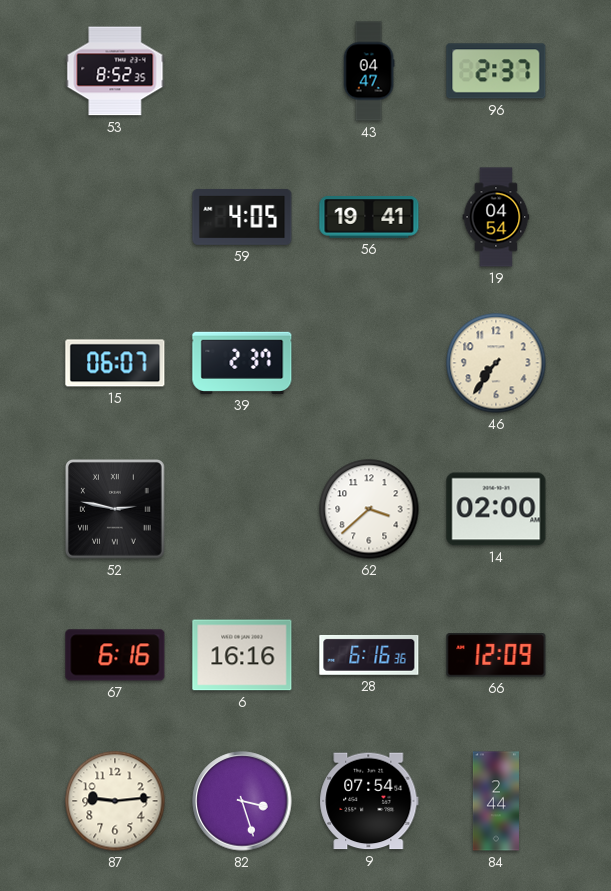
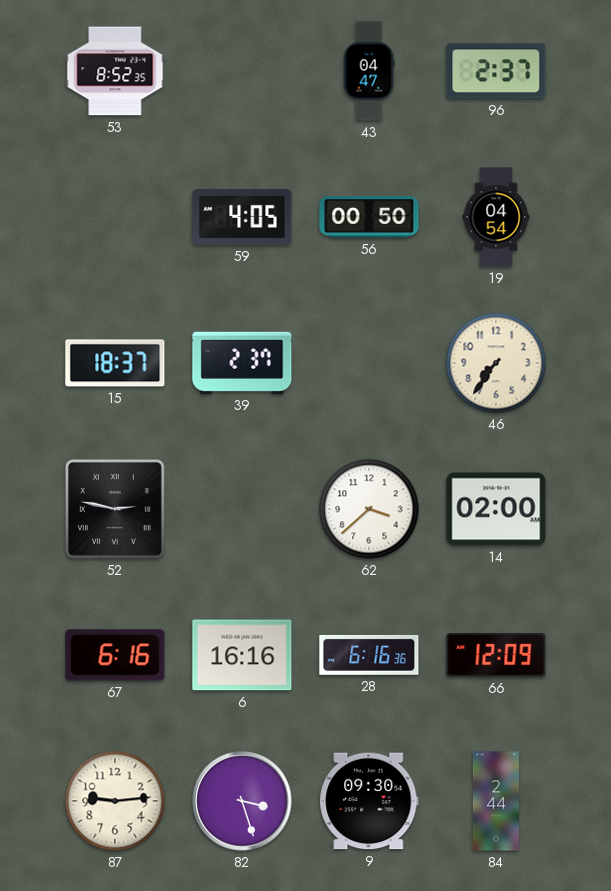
56: 19:41 -> 00:50 (369, 217)
15: 06:07 -> 18:37 (115, 363)
9: 07:54 -> 09:30 (369, 801)
